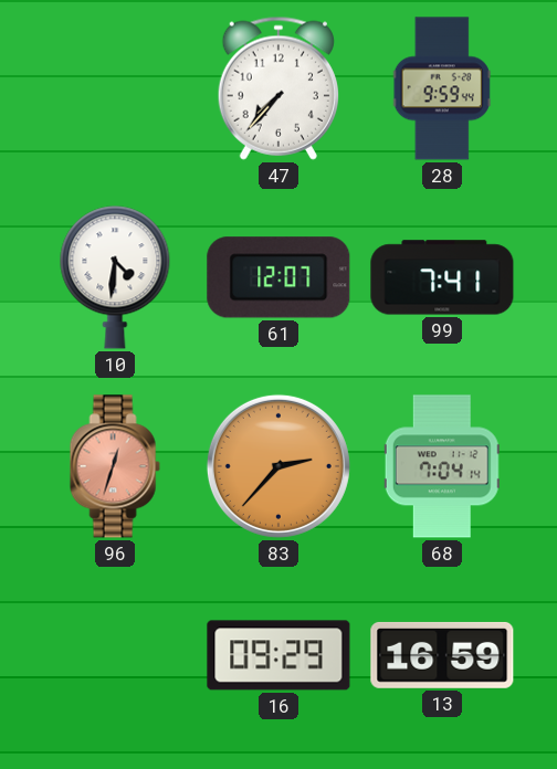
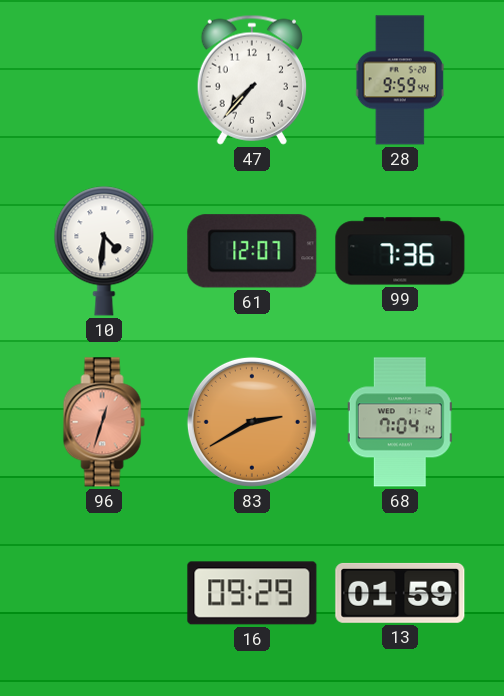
99: 7:41 -> 7:36 (400, 251)
83: 2:37 -> 2:40 (252, 422)
13: 16:59 -> 01:59 (400, 593)
